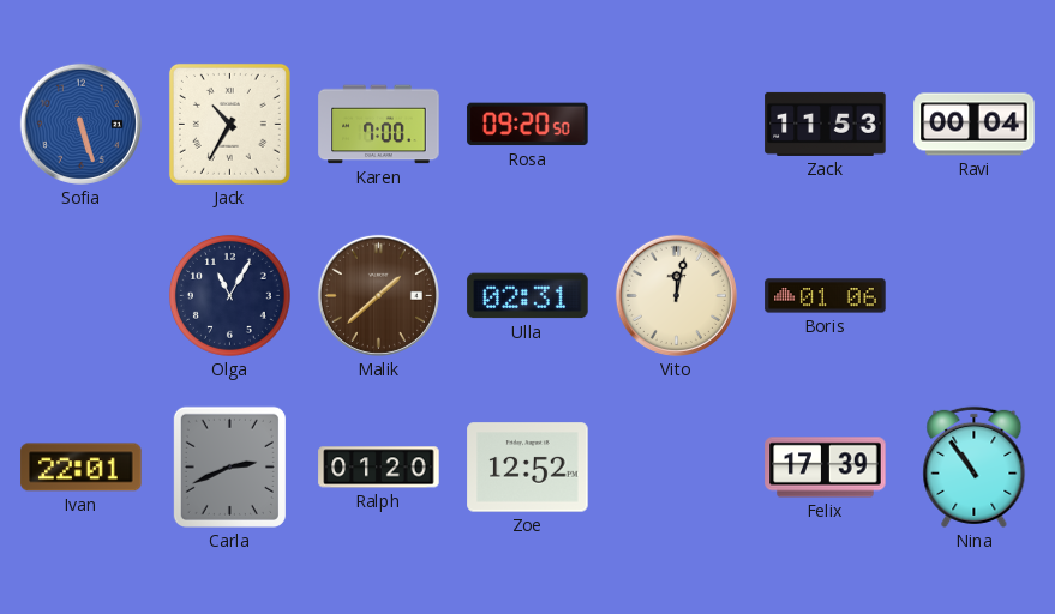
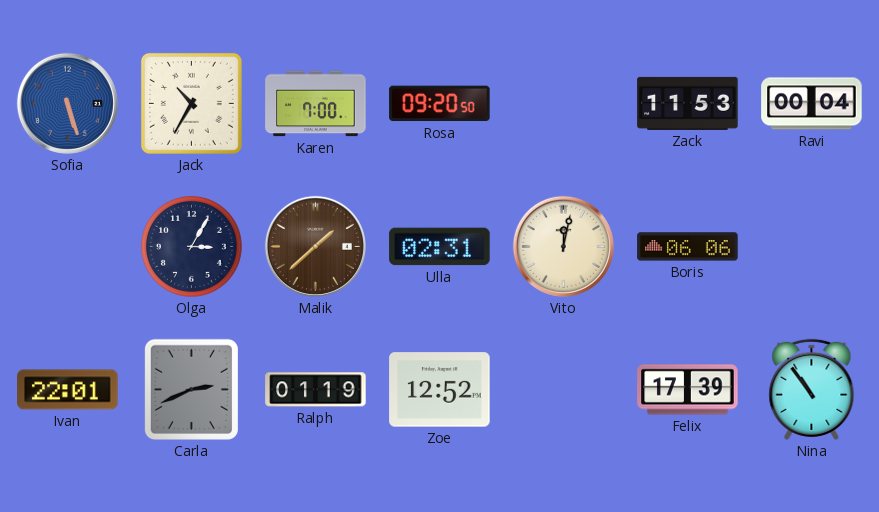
Olga: 11:05 -> 3:05 (191, 246)
Boris: 01:06 -> 06:06 (688, 247)
Ralph: 01:20 -> 01:19 (316, 390)
